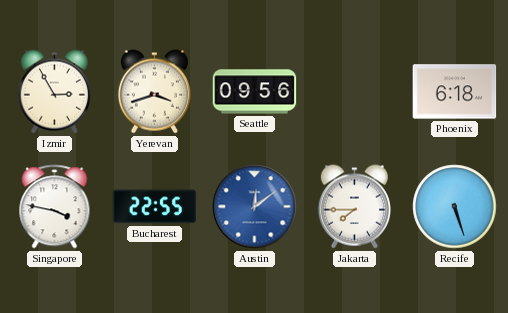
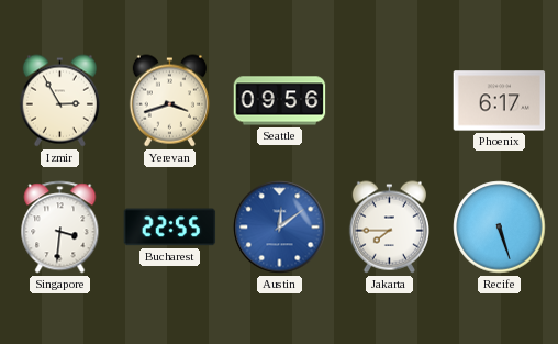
Phoenix: 6:18 -> 6:17 (500, 101)
Singapore: 3:47 -> 3:31 (60, 228)
